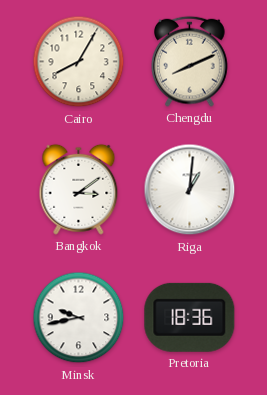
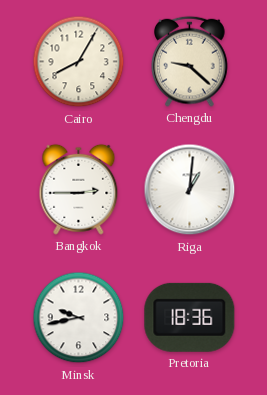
Chengdu: 8:11 -> 9:22 (190, 61)
Bangkok: 3:09 -> 2:45 (79, 189)
